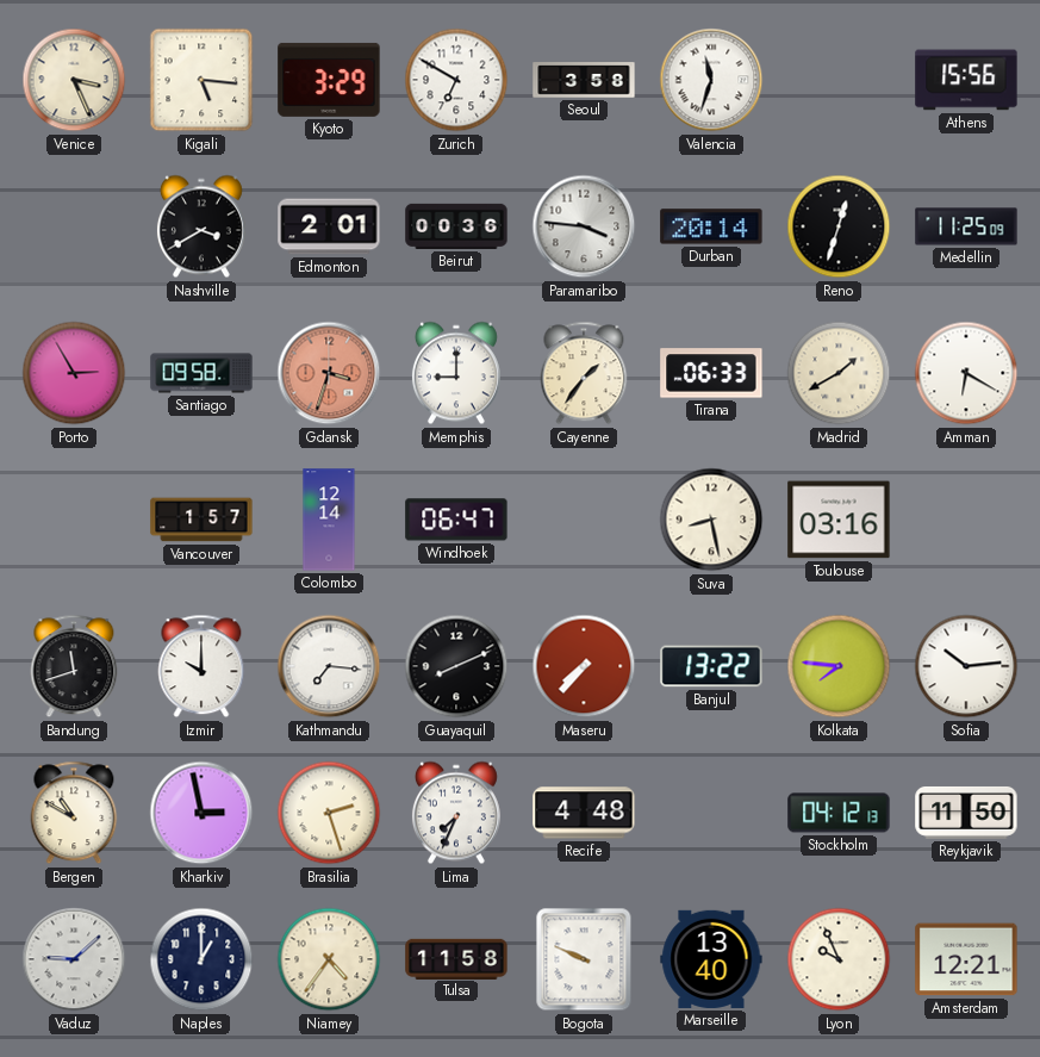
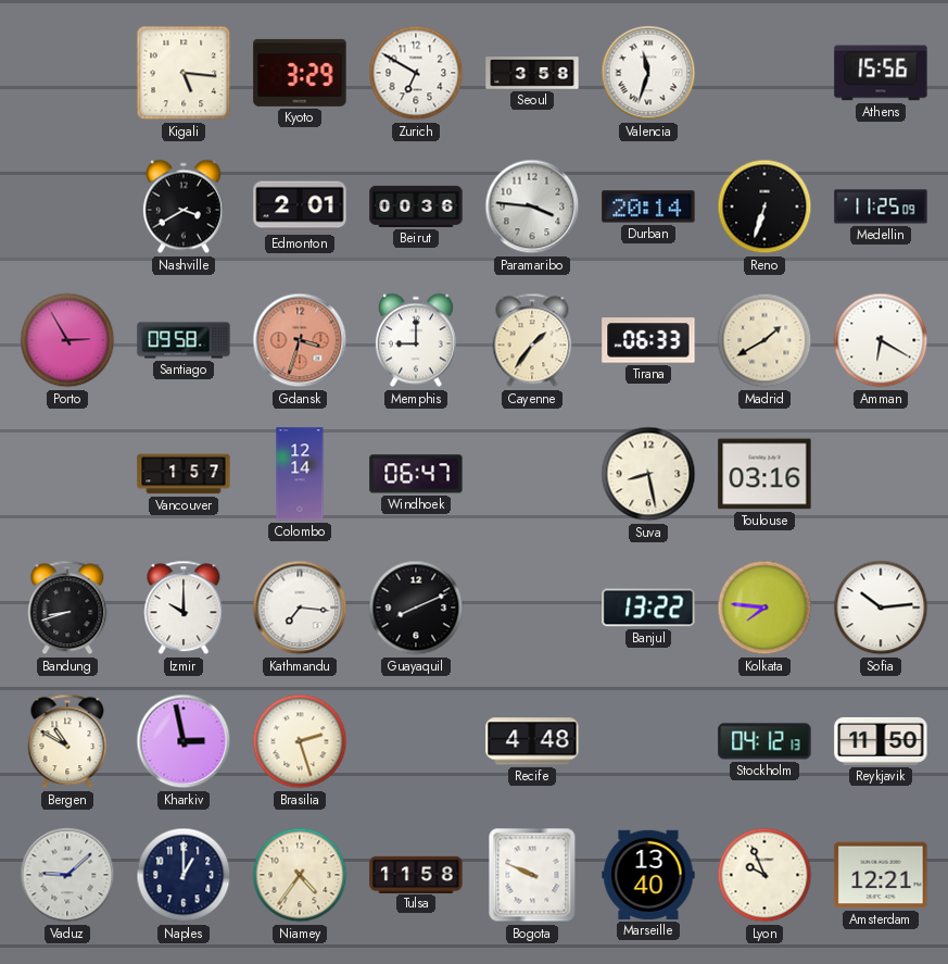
Venice: 3:26 -> none (74, 80)
Reno: 12:33 -> 6:33 (764, 206)
Bandung: 11:42 -> 8:42 (67, 608)
Maseru: 7:37 -> none (584, 666)
Lima: 7:34 -> none (456, 813)
